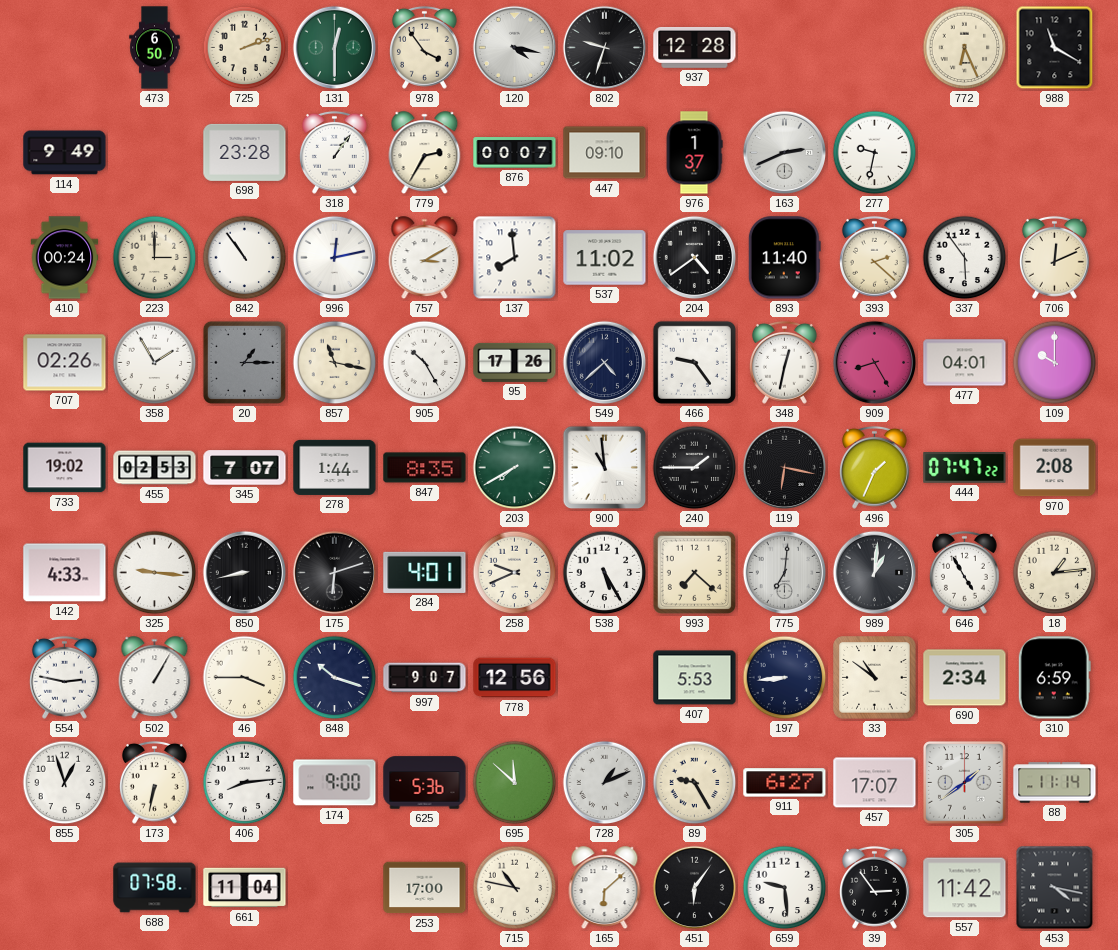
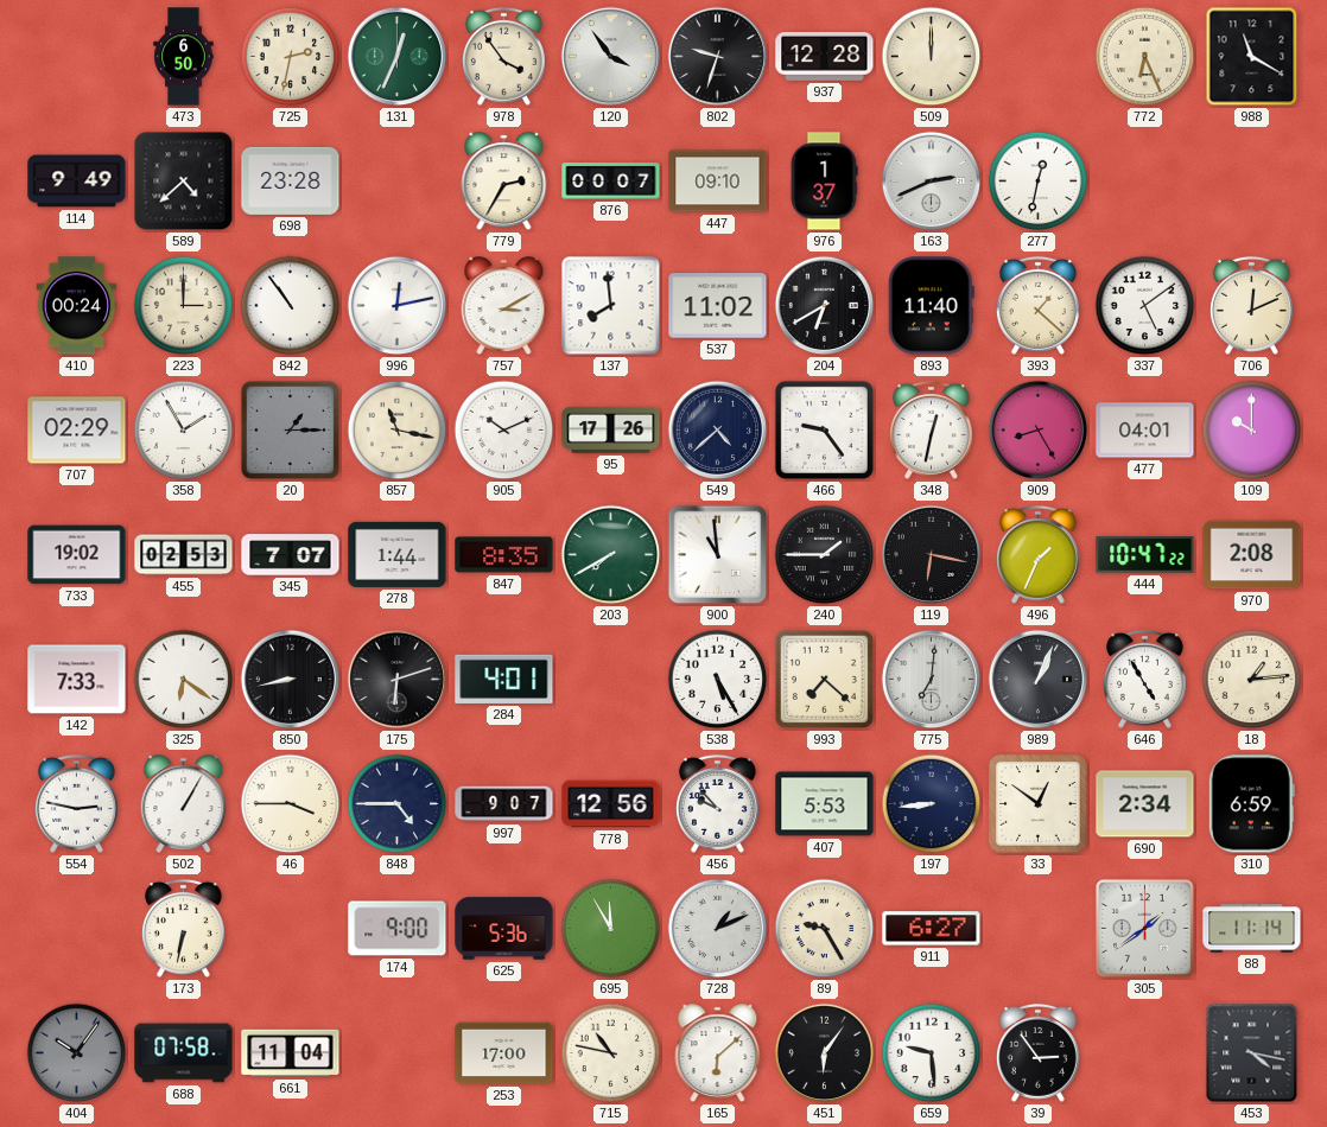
725: 2:12 -> 2:32 (291, 57)
131: 12:30 -> 12:34 (398, 57)
120: 4:17 -> 3:54 (611, 57)
509: none -> 12:00 (932, 57)
589: none -> 4:38 (184, 182)
318: 1:06 -> none (334, 152)
277: 9:32 -> 12:32 (1039, 182)
204: 4:39 -> 6:40 (825, 306)
393: 2:22 -> 1:22 (1037, 305)
337: 5:54 -> 5:09 (1145, 306)
707: 02:26 -> 02:29 (77, 431)
905: 10:25 -> 10:11 (504, 431)
444: 07:47 -> 10:47 (1145, 555)
142: 4:33 -> 7:33 (77, 680)
325: 9:16 -> 6:21 (184, 680)
258: 9:41 -> none (515, 573)
989: 1:01 -> 1:04 (1039, 680)
848: 10:18 -> 4:45 (398, 804)
456: none -> 9:53 (717, 803)
33: 10:51 -> 12:51 (1039, 804)
855: 12:57 -> none (65, 783)
406: 8:14 -> none (245, 783)
695: 11:52 -> 11:55 (611, 929)
457: 17:07 -> none (875, 783)
404: none -> 10:06 (77, 1053)
557: 11:42 -> none (965, 888)
